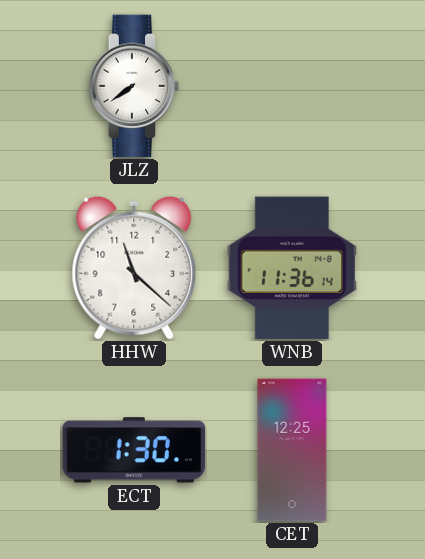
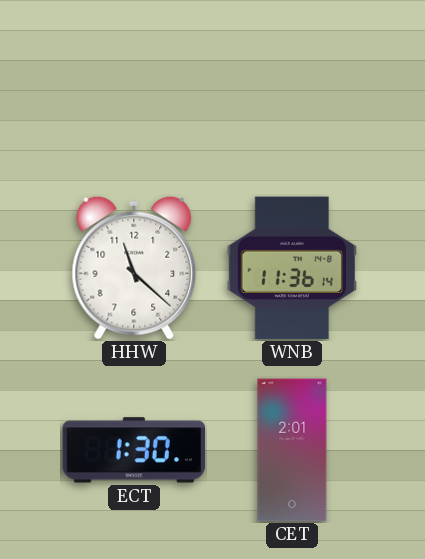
JLZ: 7:39 -> none (134, 86)
CET: 12:25 -> 2:01 (292, 450)
